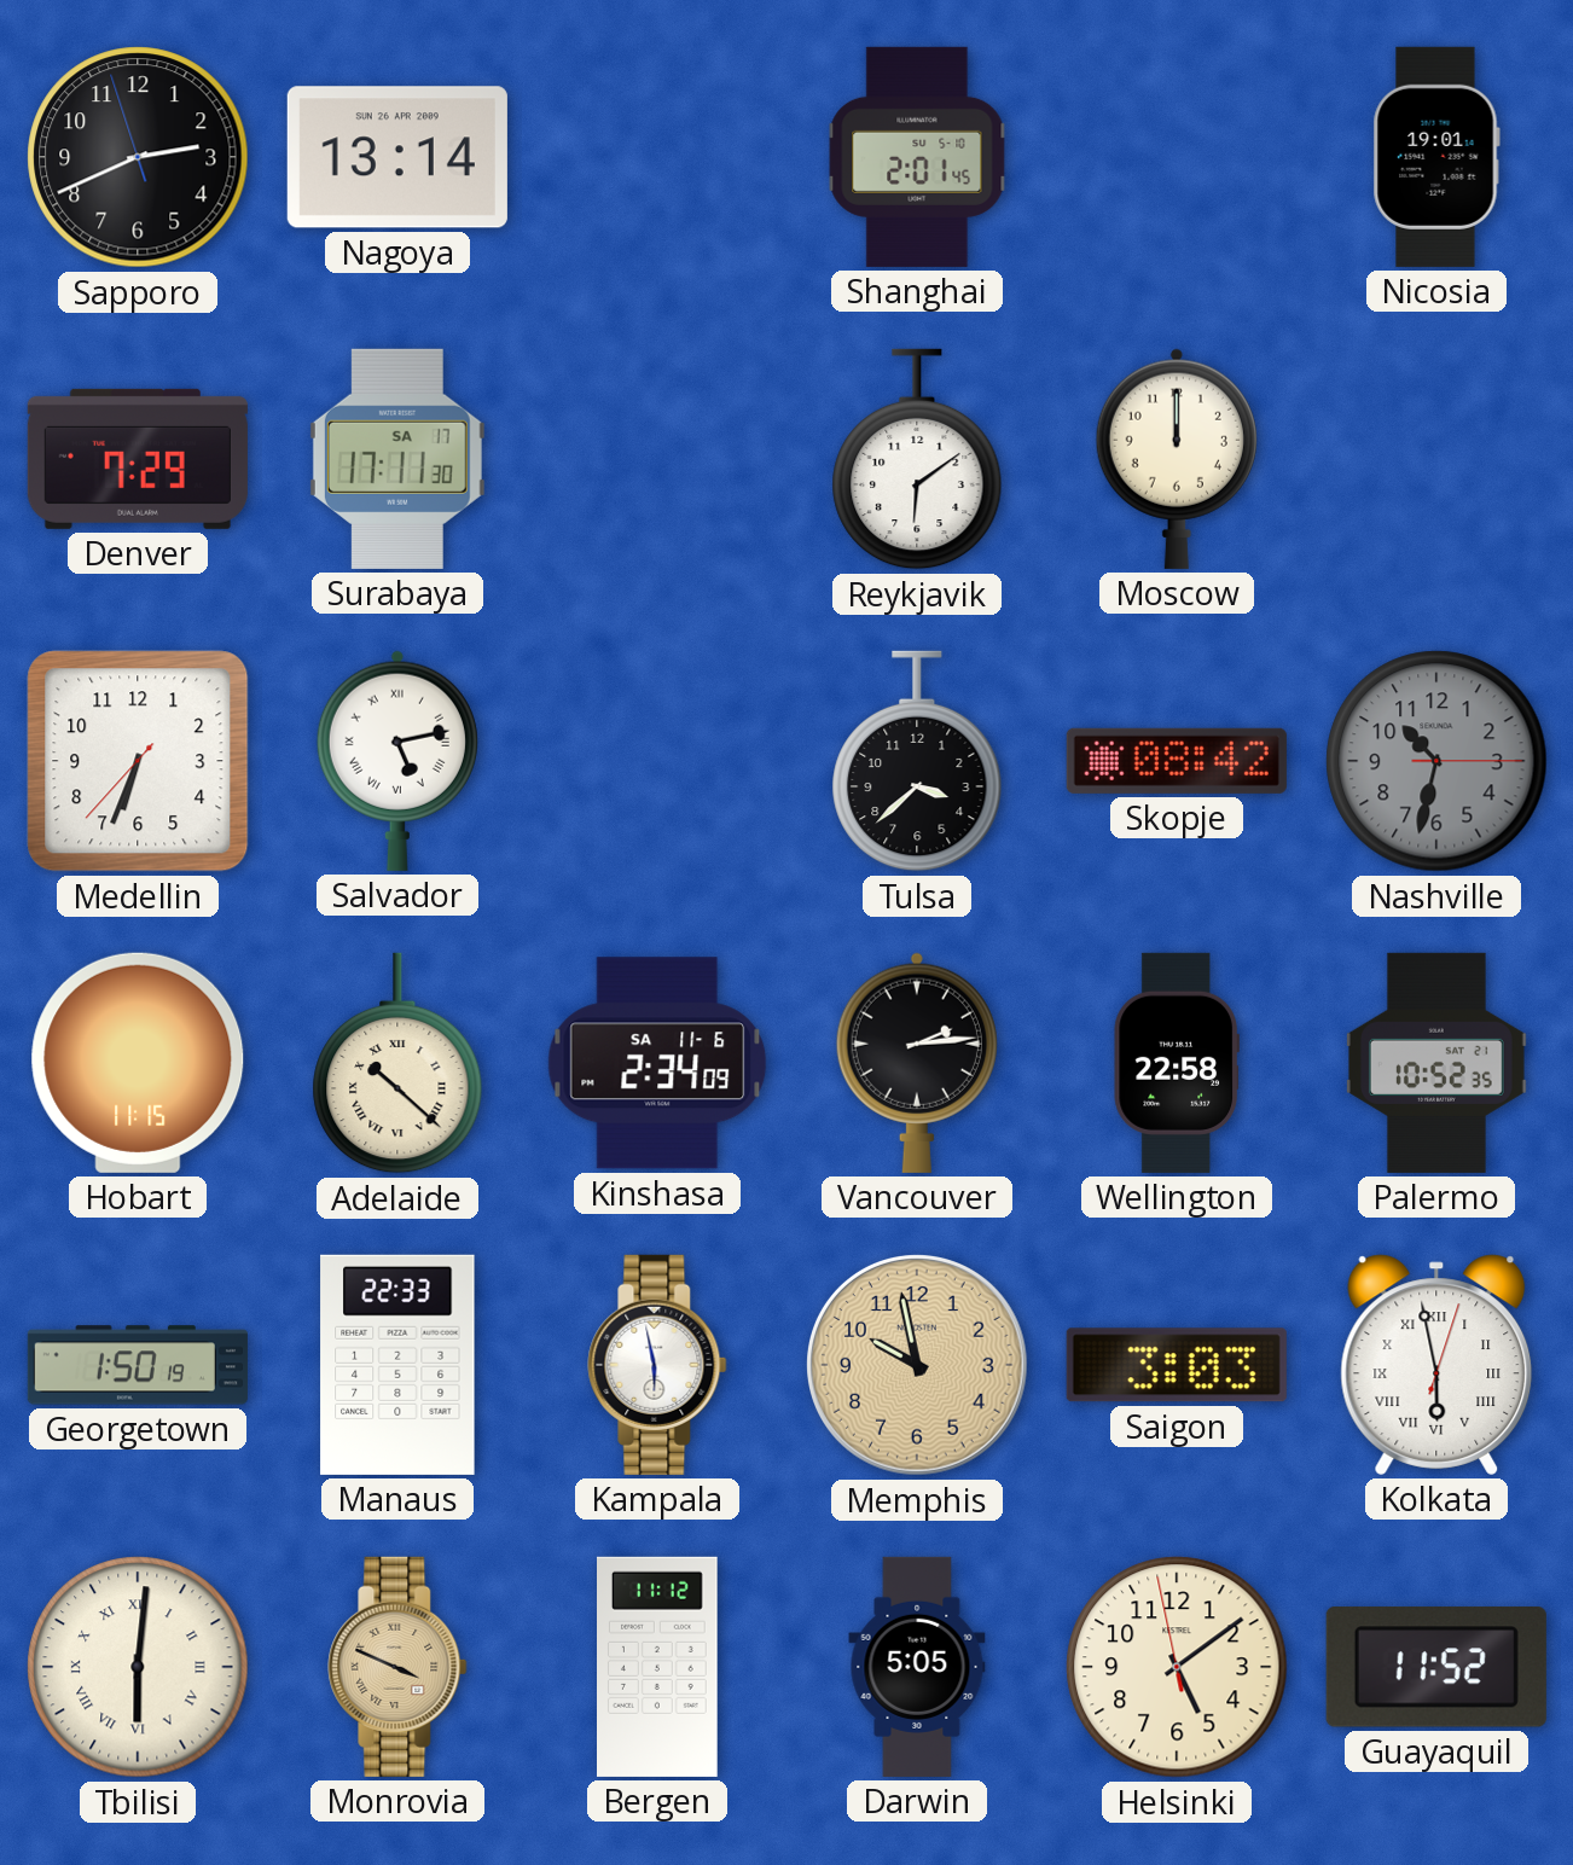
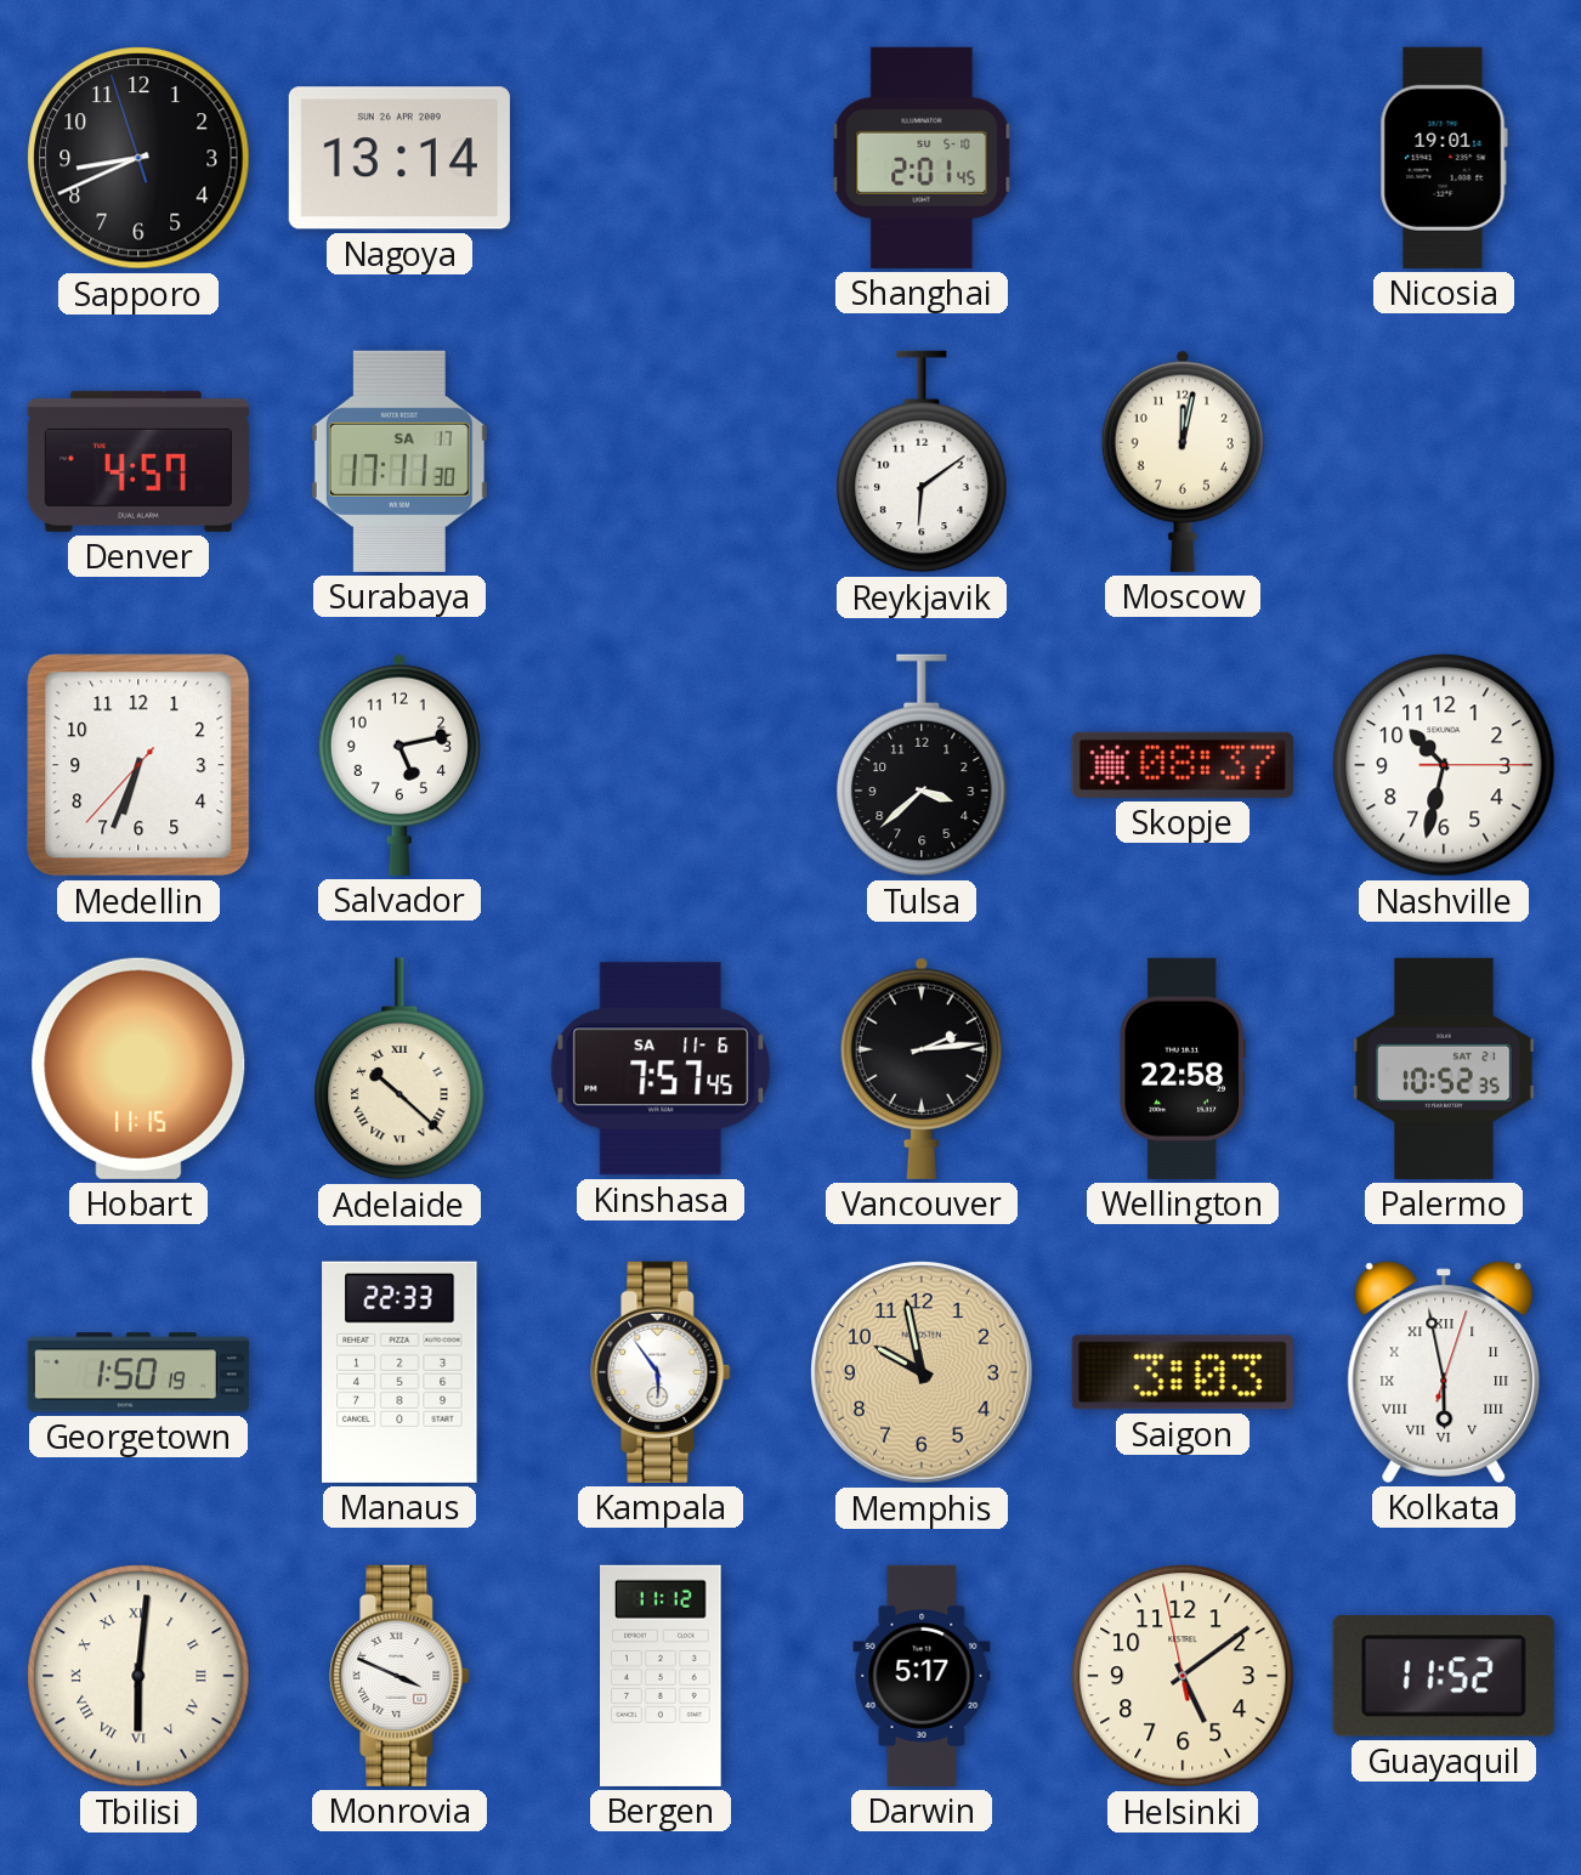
Sapporo: 2:40 -> 8:40 (138, 158)
Denver: 7:29 -> 4:57 (138, 461)
Moscow: 12:00 -> 12:02 (1183, 461)
Salvador numerals: Roman -> Arabic (399, 765)
Skopje: 08:42 -> 08:37 (1183, 765)
Nashville dial: grey -> white (1444, 765)
Kinshasa: 2:34 -> 7:57 (661, 1069)
Kampala: 5:58 -> 5:54 (661, 1372)
Monrovia dial: champagne -> white (399, 1676)
Darwin: 5:05 -> 5:17 (922, 1676)
